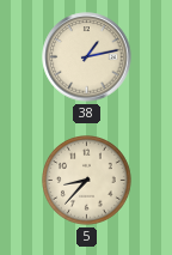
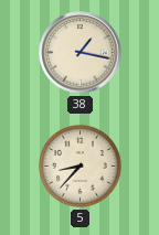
38: 1:13 -> 1:17 (81, 53)
